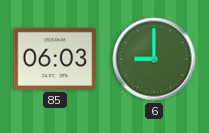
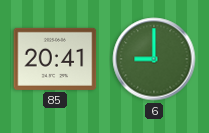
85: 06:03 -> 20:41 (55, 59)
